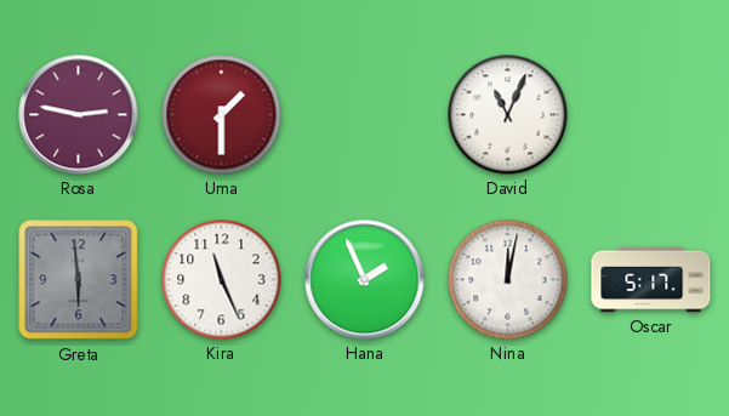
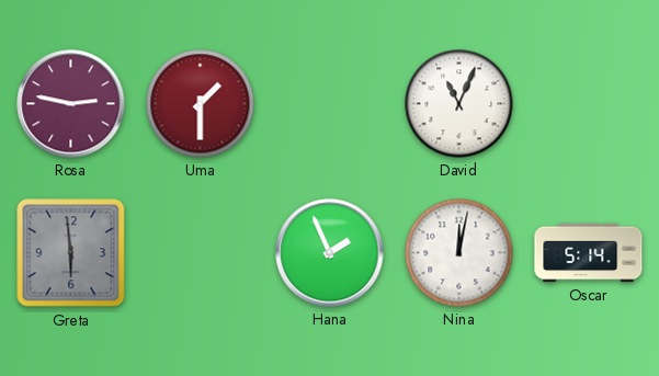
Kira: 11:26 -> none (222, 280)
Oscar: 5:17 -> 5:14 (589, 253)
